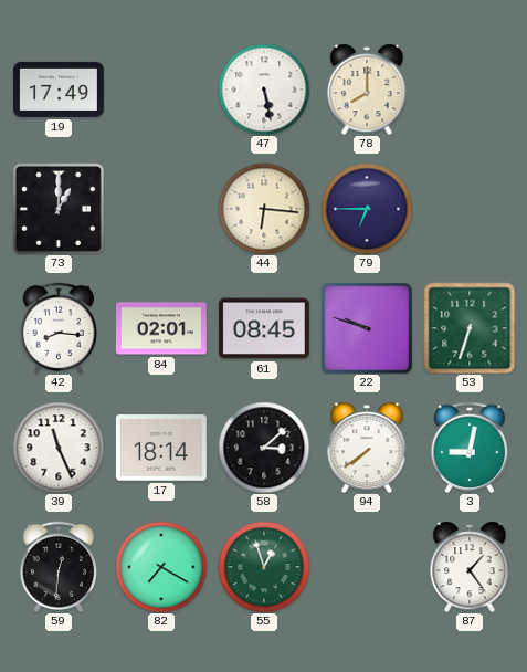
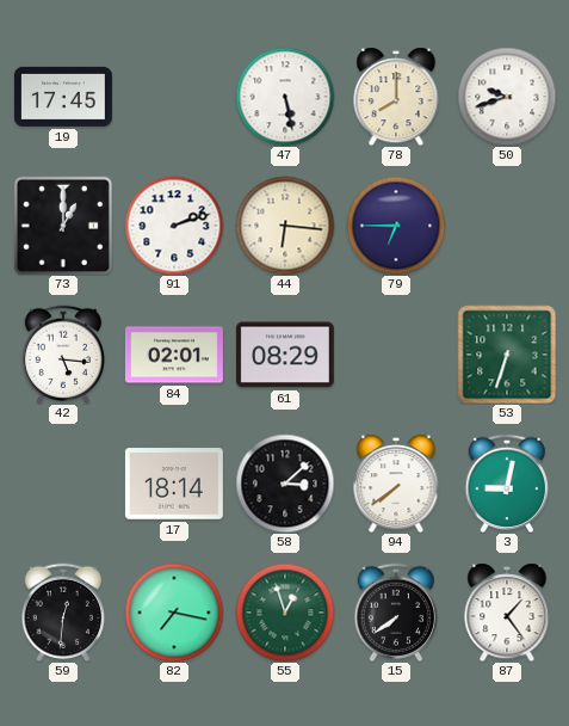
19: 17:49 -> 17:45 (63, 97)
50: none -> 9:42 (507, 97)
91: none -> 2:12 (174, 226)
42: 8:16 -> 5:16 (62, 353)
61: 08:45 -> 08:29 (285, 355)
22: 9:48 -> none (367, 328)
39: 11:26 -> none (59, 448)
82: 7:20 -> 7:17 (174, 613)
15: none -> 7:39 (395, 611)
